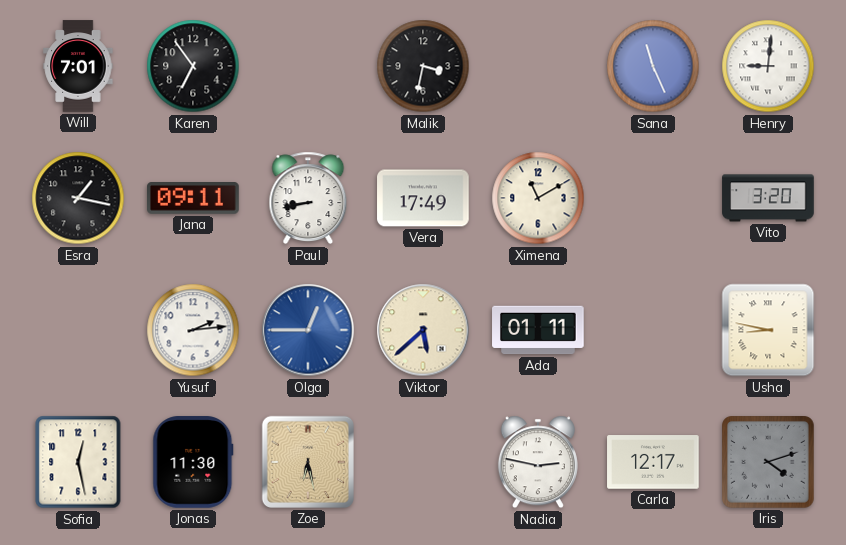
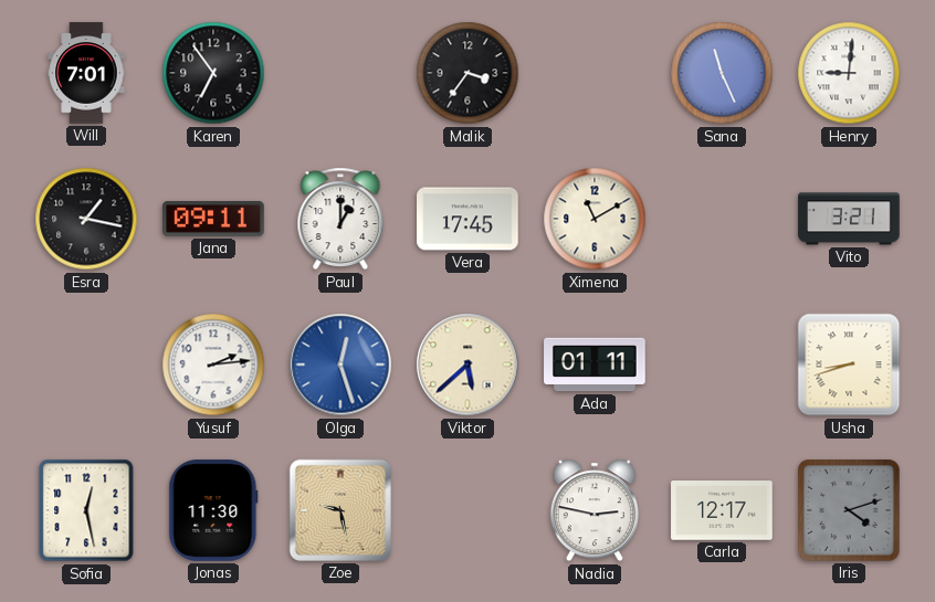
Malik: 3:32 -> 3:36 (467, 73)
Paul: 8:43 -> 1:00 (340, 219)
Vera: 17:49 -> 17:45 (467, 219)
Vito: 3:20 -> 3:21 (849, 219)
Olga: 12:45 -> 12:27 (340, 365)
Usha: 8:47 -> 8:42 (849, 365)
Zoe: 6:28 -> 9:28 (340, 510)
